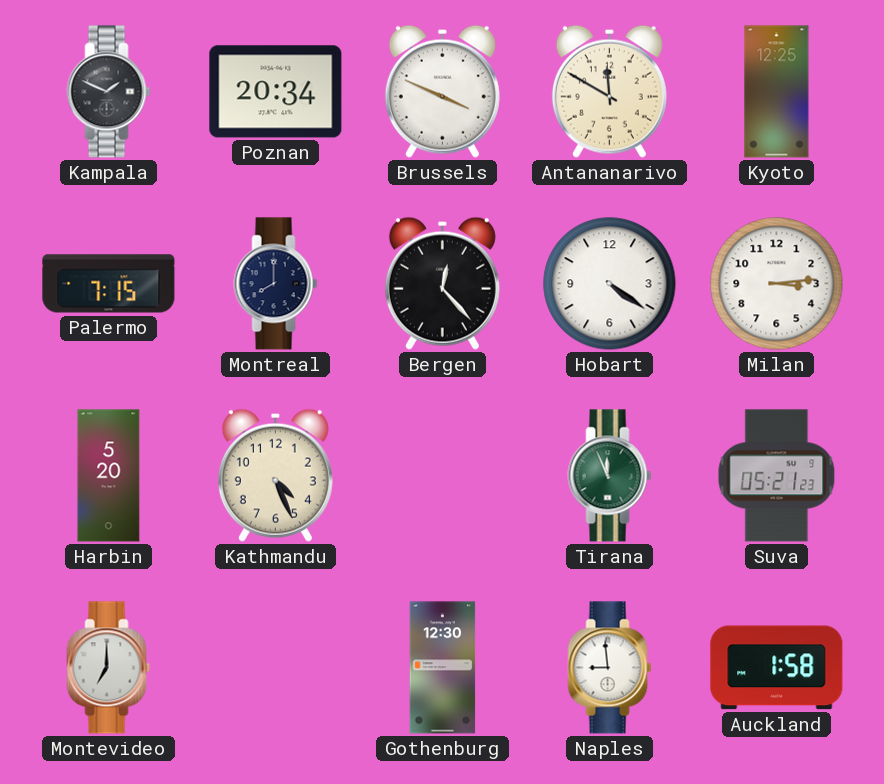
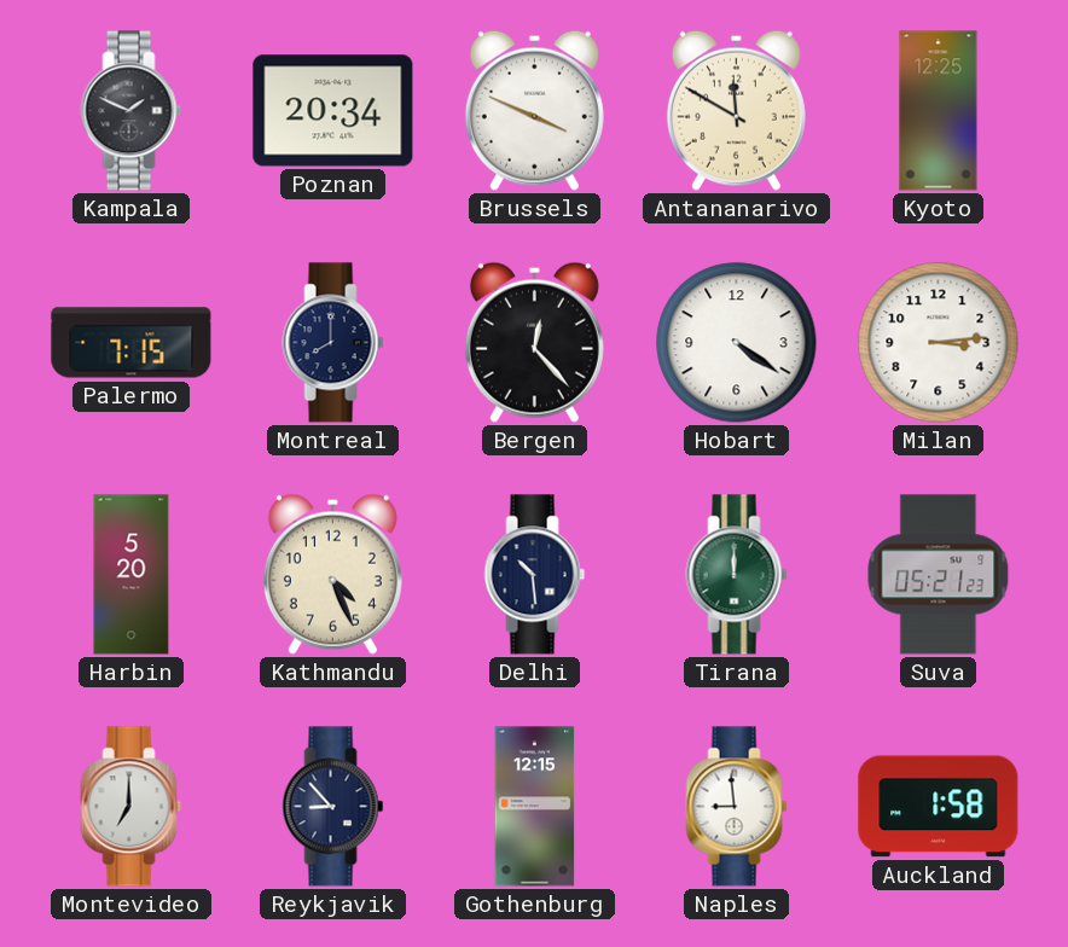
Delhi: none -> 10:29 (535, 575)
Tirana: 11:56 -> 12:00 (737, 575)
Reykjavik: none -> 8:53 (333, 807)
Gothenburg: 12:30 -> 12:15 (535, 807)
